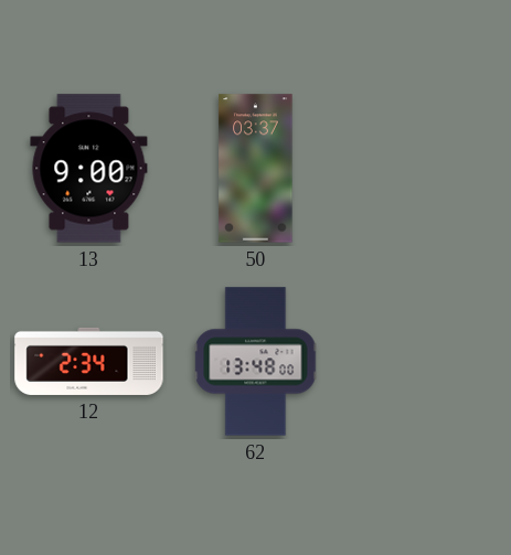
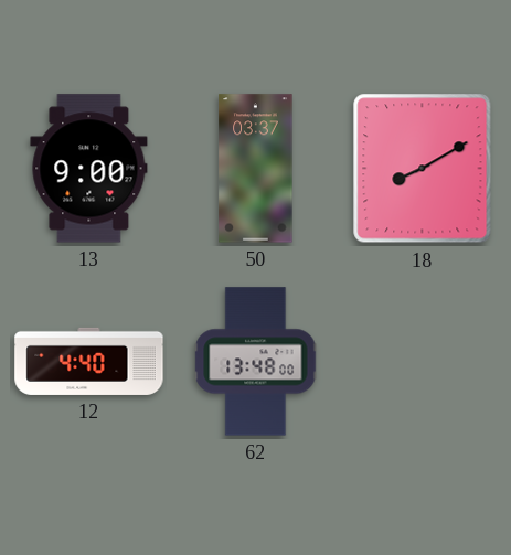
18: none -> 8:10 (423, 169)
12: 2:34 -> 4:40 (89, 361)
